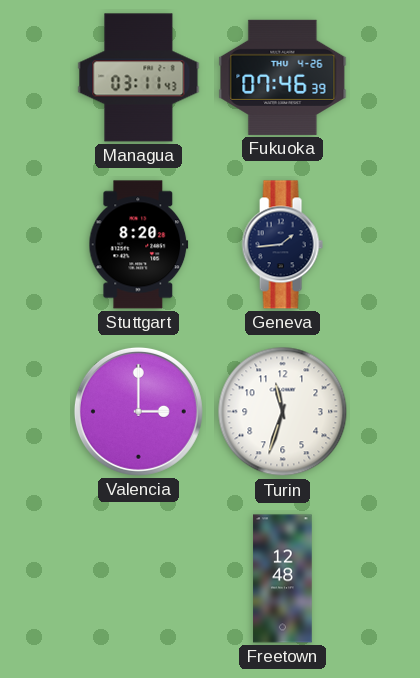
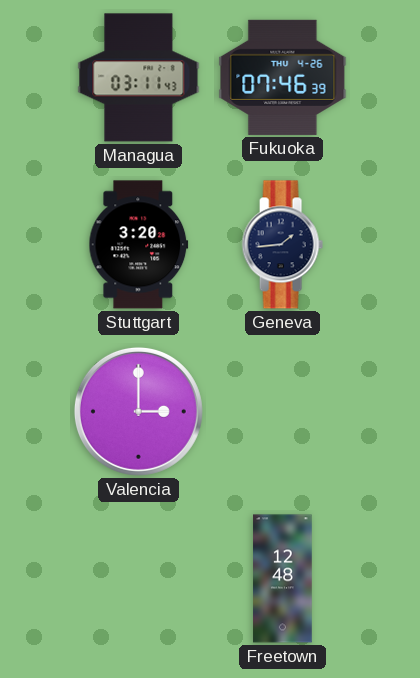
Stuttgart: 8:20 -> 3:20 (139, 245)
Turin: 11:33 -> none (283, 412)
